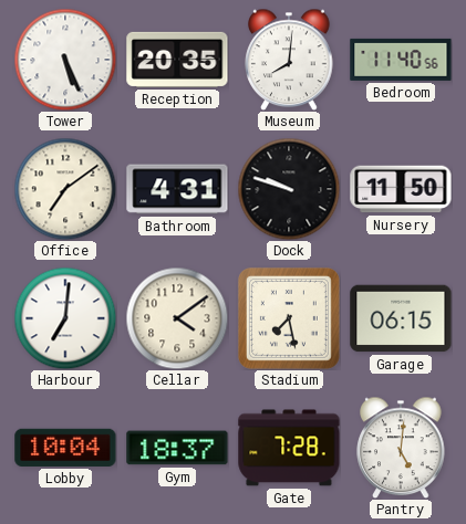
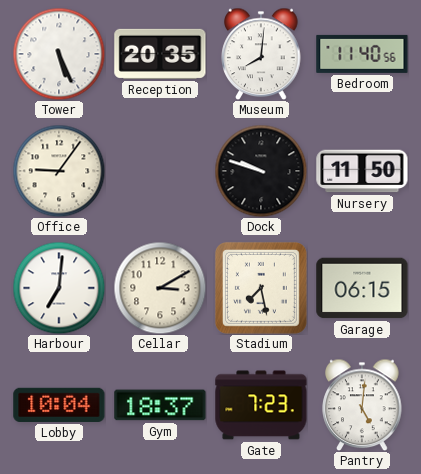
Office: 7:09 -> 9:06 (59, 171)
Bathroom: 4:31 -> none (177, 189)
Cellar: 4:09 -> 3:10 (160, 288)
Gate: 7:28 -> 7:23 (261, 405)
